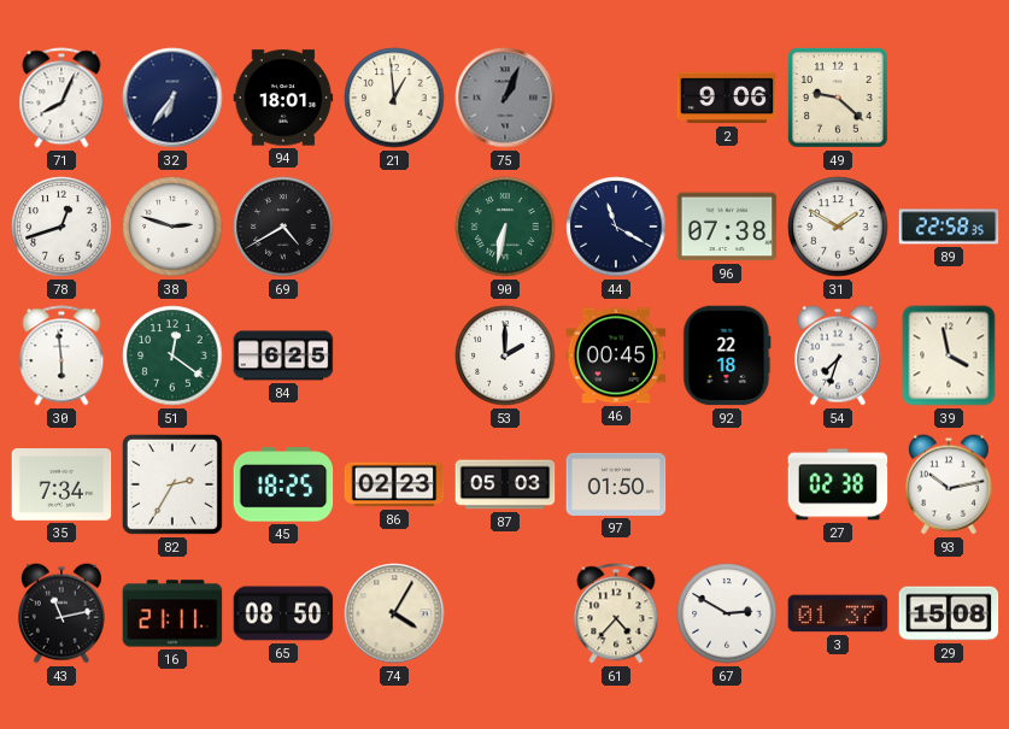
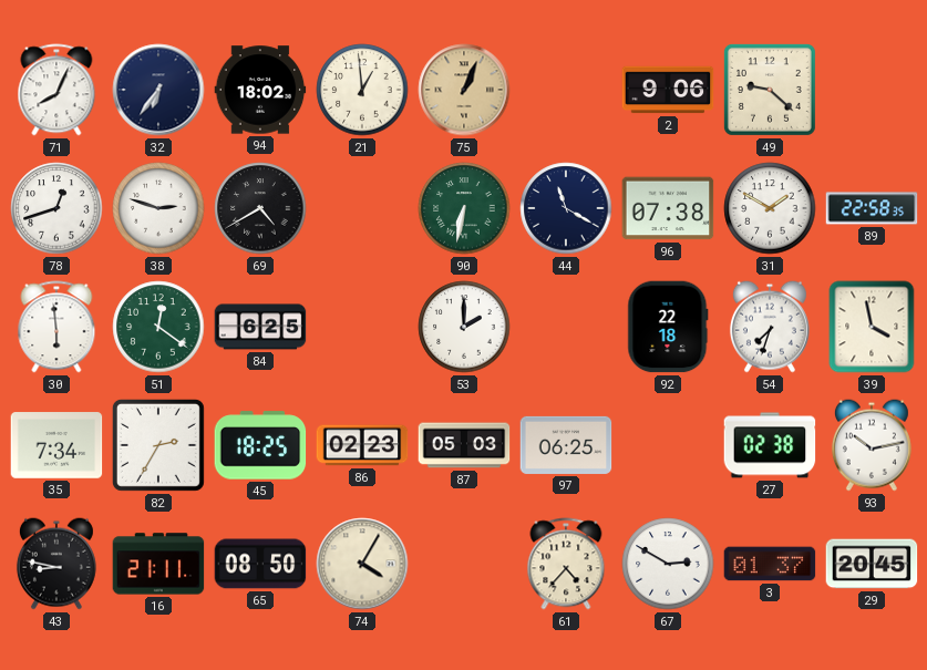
94: 18:01 -> 18:02 (260, 90)
75 dial: grey -> champagne (464, 90)
46: 00:45 -> none (616, 355)
97: 01:50 -> 06:25 (566, 445)
43: 11:13 -> 8:47 (56, 564)
29: 15:08 -> 20:45 (872, 564)
